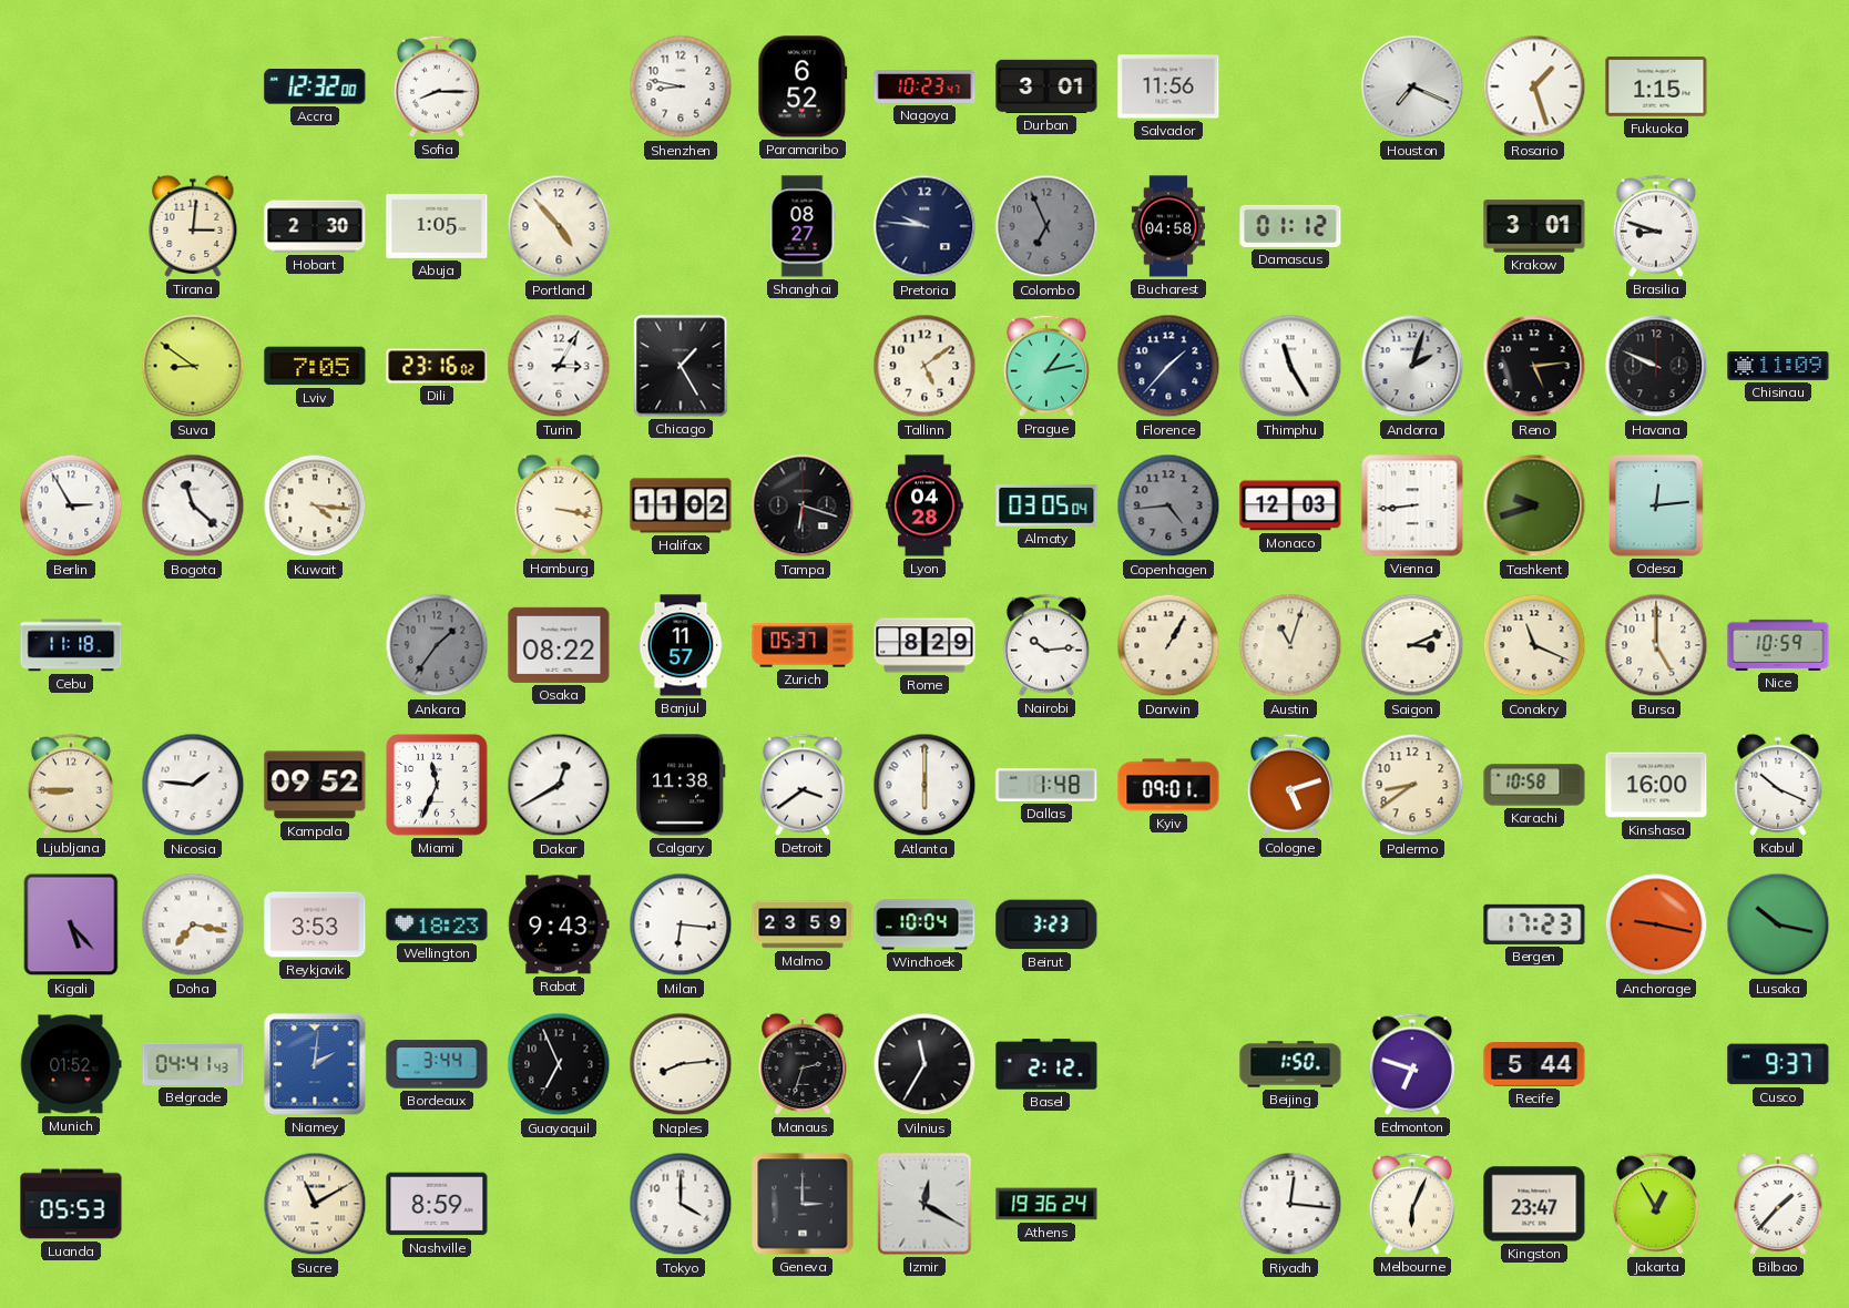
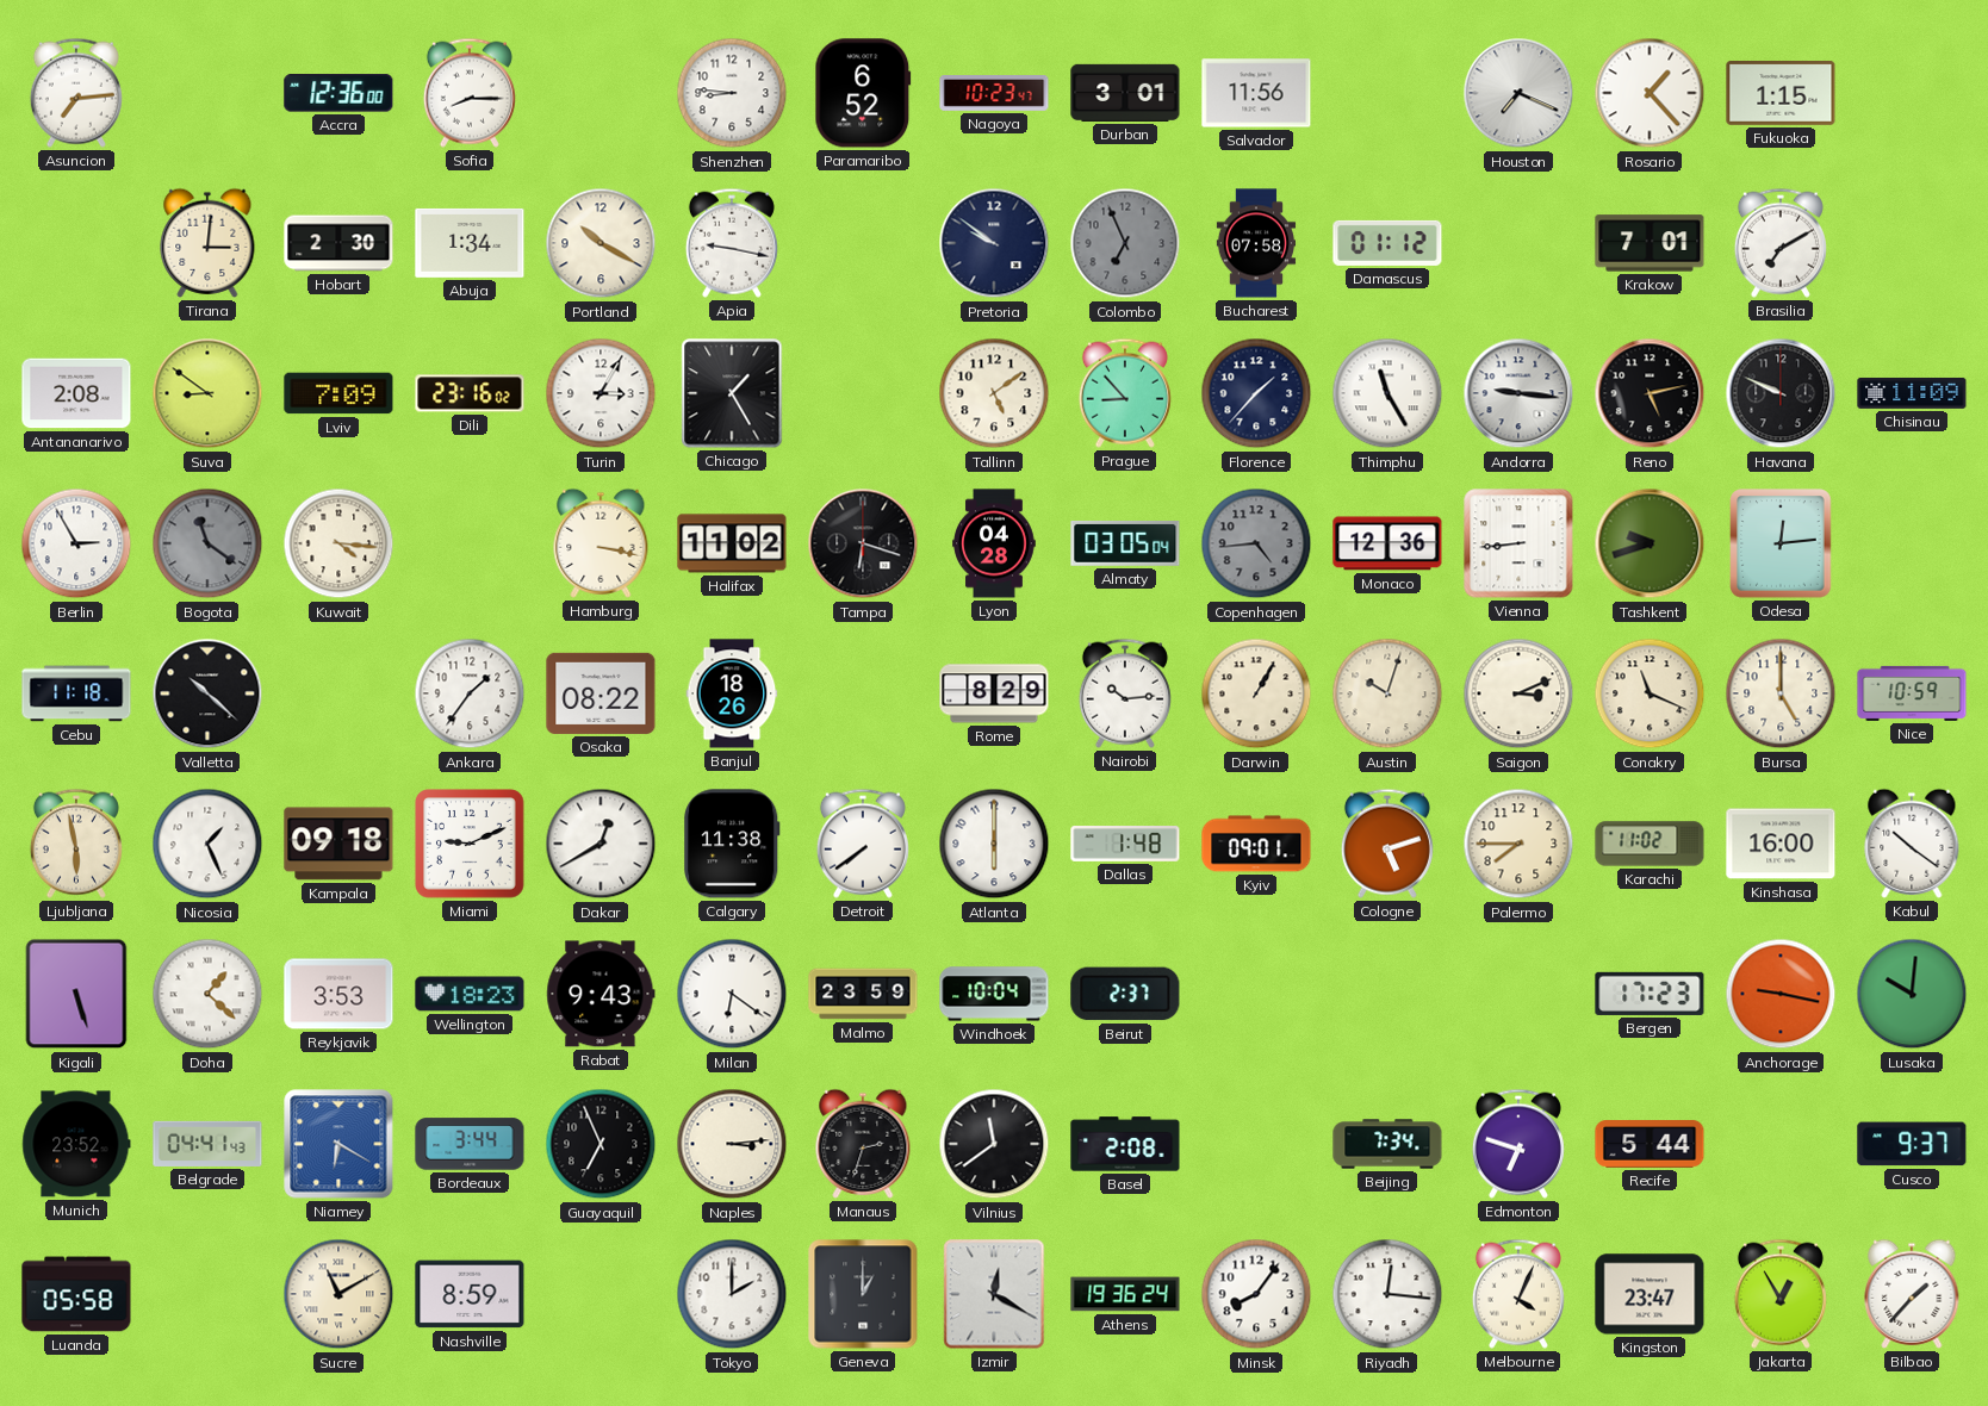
Asuncion: none -> 7:14 (76, 93)
Accra: 12:32 -> 12:36 (338, 93)
Shenzhen: 8:47 -> 8:46 (732, 93)
Rosario: 1:27 -> 1:23 (1650, 93)
Abuja: 1:05 -> 1:34 (470, 243)
Portland: 4:53 -> 10:20 (601, 243)
Apia: none -> 9:17 (732, 243)
Shanghai: 08:27 -> none (803, 226)
Pretoria: 9:46 -> 9:51 (994, 243)
Bucharest: 04:58 -> 07:58 (1256, 243)
Krakow: 3:01 -> 7:01 (1650, 243)
Brasilia: 8:48 -> 7:10 (1781, 243)
Antananarivo: none -> 2:08 (76, 393)
Lviv: 7:05 -> 7:09 (338, 393)
Prague: 1:13 -> 8:53 (1125, 393)
Andorra: 2:03 -> 9:16 (1518, 393)
Reno: 5:14 -> 5:13 (1650, 393)
Bogota: 11:22 -> 11:21 (207, 543)
Bogota dial: white -> grey (207, 543)
Monaco: 12:03 -> 12:36 (1387, 543)
Valletta: none -> 10:22 (207, 693)
Ankara dial: grey -> white (470, 693)
Banjul: 11:57 -> 18:26 (732, 693)
Zurich: 05:37 -> none (803, 645)
Austin: 11:03 -> 10:03 (1387, 693)
Ljubljana: 8:45 -> 5:58 (76, 844)
Nicosia: 1:46 -> 1:26 (207, 844)
Kampala: 09:52 -> 09:18 (338, 844)
Miami: 11:34 -> 9:11 (470, 844)
Detroit: 3:39 -> 7:39 (863, 844)
Palermo: 8:39 -> 7:45 (1518, 844)
Karachi: 10:58 -> 11:02 (1650, 844)
Kabul: 10:19 -> 10:21 (1912, 844)
Kigali: 5:23 -> 5:27 (76, 994)
Doha: 7:17 -> 1:22 (207, 994)
Milan: 6:16 -> 6:21 (732, 994)
Beirut: 3:23 -> 2:37 (1125, 994)
Lusaka: 10:17 -> 10:01 (1912, 994)
Munich: 01:52 -> 23:52 (76, 1144)
Niamey: 2:01 -> 6:20 (338, 1144)
Naples: 8:14 -> 3:14 (732, 1144)
Vilnius: 11:35 -> 11:39 (994, 1144)
Basel: 2:12 -> 2:08 (1125, 1144)
Beijing: 1:50 -> 7:34 (1387, 1144)
Luanda: 05:53 -> 05:58 (76, 1294)
Tokyo: 4:00 -> 2:00 (732, 1294)
Geneva: 3:00 -> 1:00 (863, 1294)
Minsk: none -> 8:06 (1256, 1294)
Melbourne: 6:04 -> 4:04 (1518, 1294)
